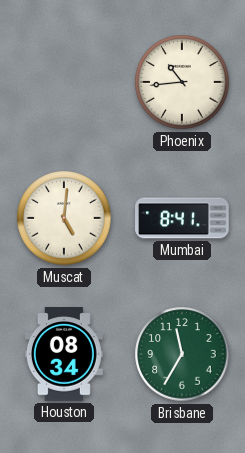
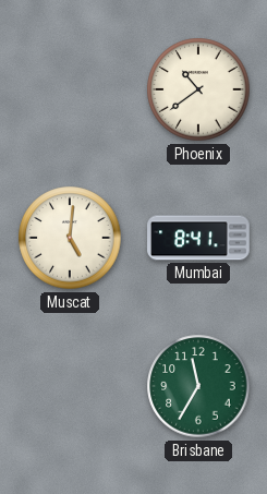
Phoenix: 10:44 -> 10:39 (198, 89)
Houston: 08:34 -> none (64, 354)
